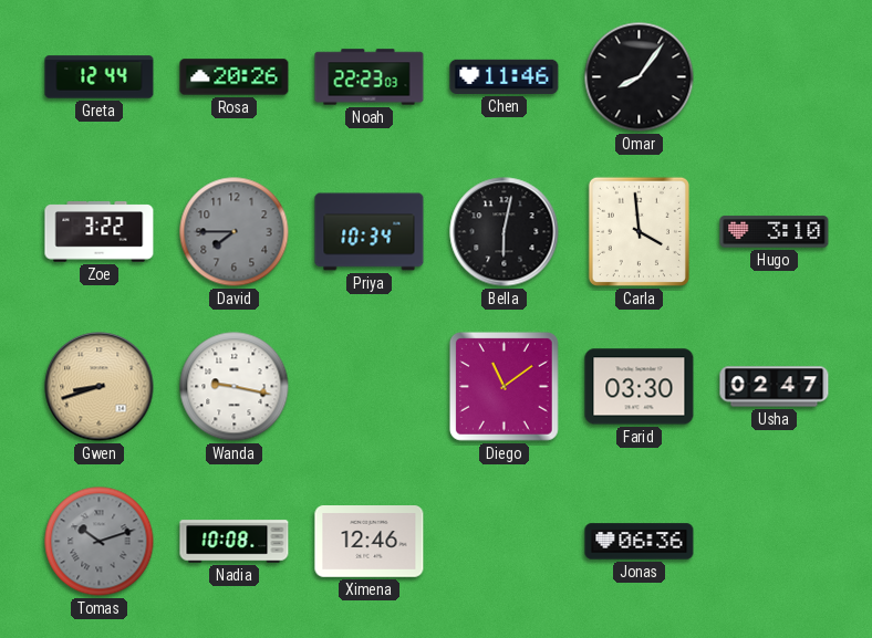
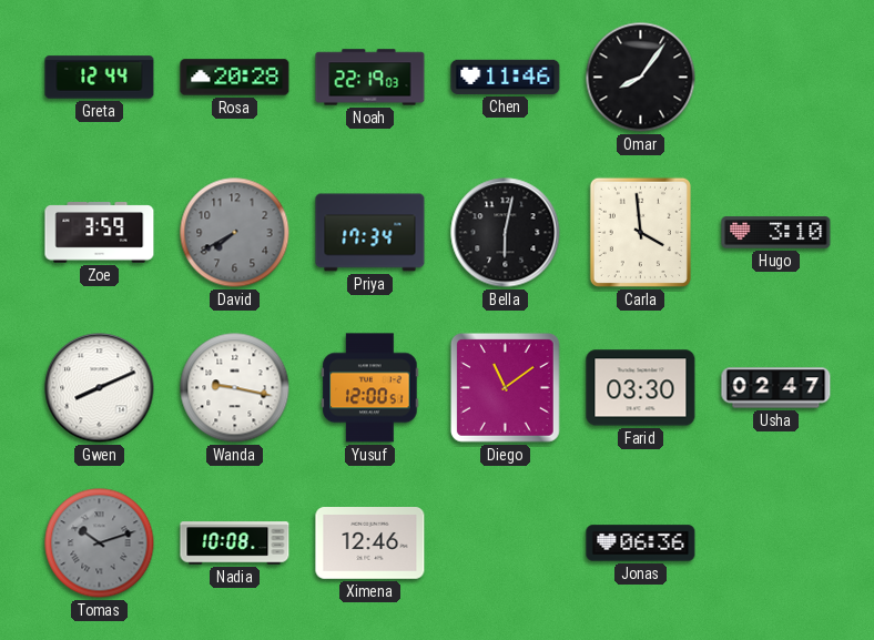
Rosa: 20:26 -> 20:28 (235, 78)
Noah: 22:23 -> 22:19 (370, 78)
Zoe: 3:22 -> 3:59 (100, 233)
David: 7:45 -> 7:40 (235, 233)
Priya: 10:34 -> 17:34 (370, 233)
Gwen: 8:42 -> 8:11 (100, 388)
Gwen dial: champagne -> white (100, 388)
Yusuf: none -> 12:00 (370, 388)
